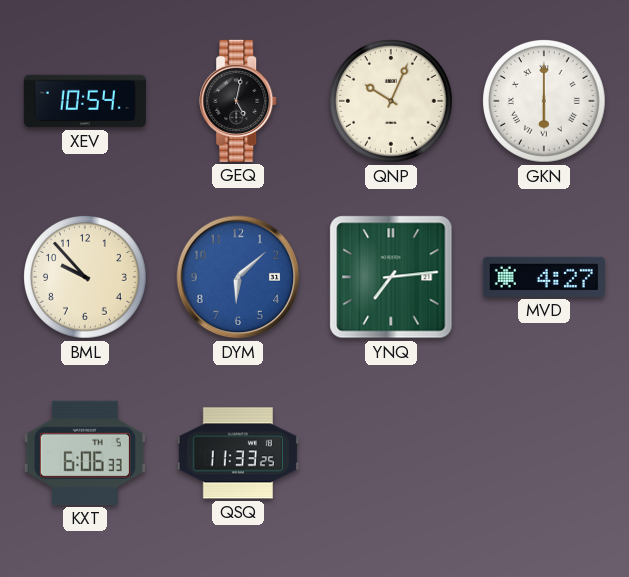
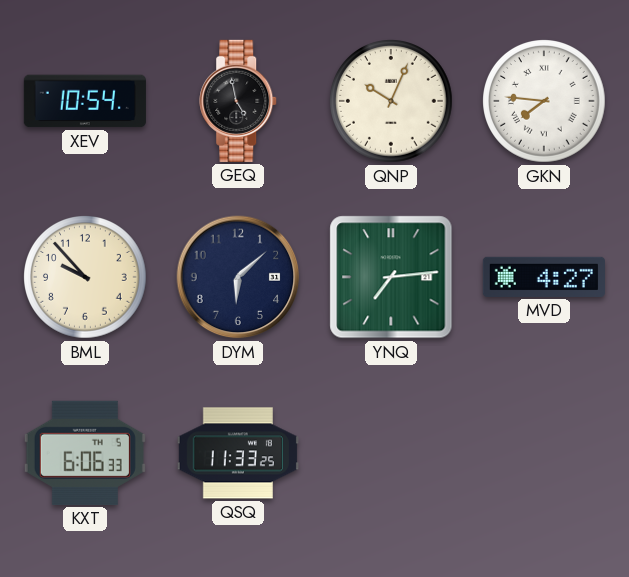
GEQ: 5:02 -> 4:58 (239, 101)
GKN: 6:00 -> 7:46 (545, 102)
DYM dial: blue -> navy (238, 277)
